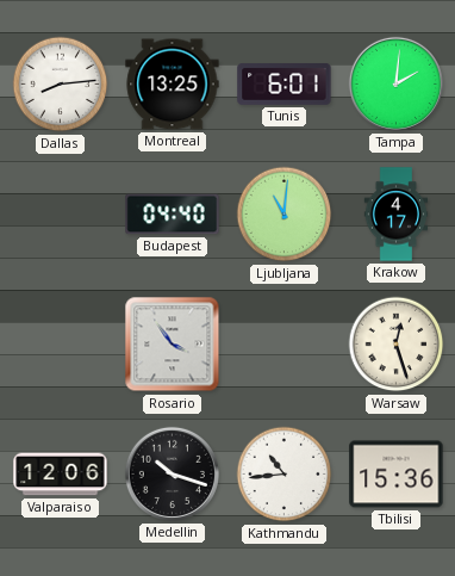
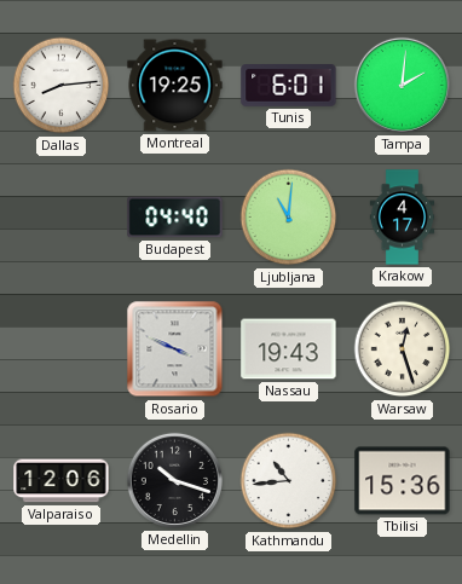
Montreal: 13:25 -> 19:25 (175, 86)
Rosario: 3:54 -> 3:49 (175, 349)
Nassau: none -> 19:43 (289, 349)
